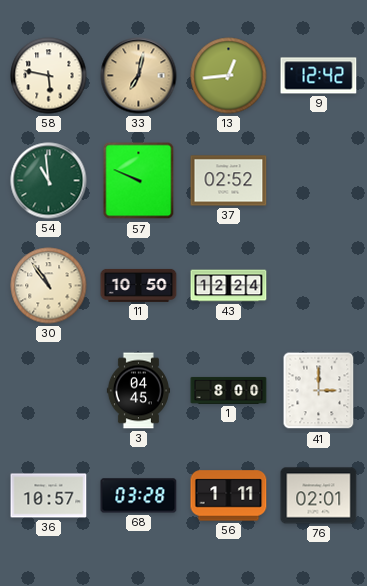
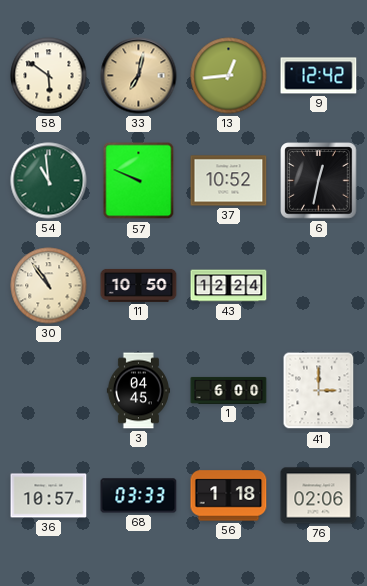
58: 5:47 -> 5:51 (49, 76)
37: 02:52 -> 10:52 (229, 181)
6: none -> 12:32 (319, 181)
1: 8:00 -> 6:00 (229, 390)
68: 03:28 -> 03:33 (139, 496)
56: 1:11 -> 1:18 (229, 496)
76: 02:01 -> 02:06 (319, 496)
